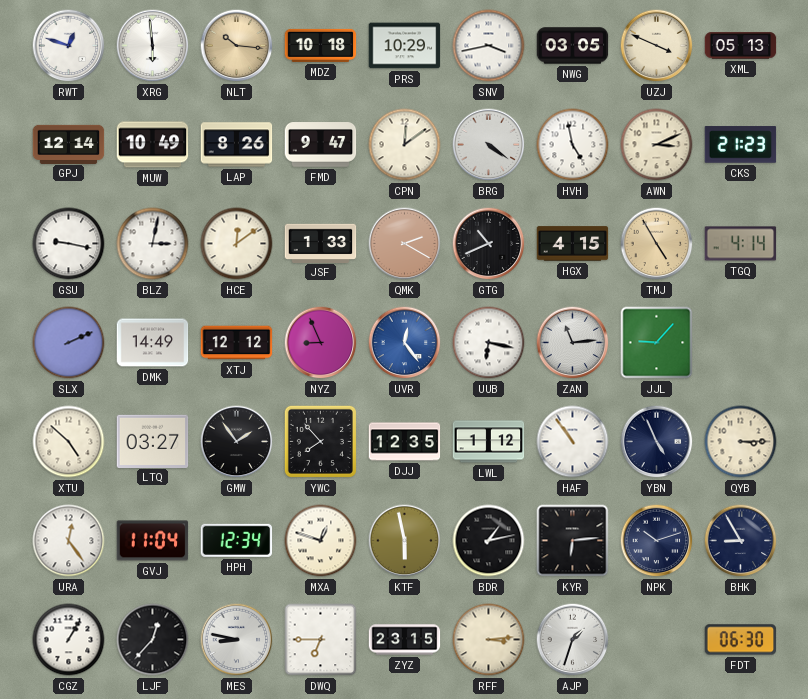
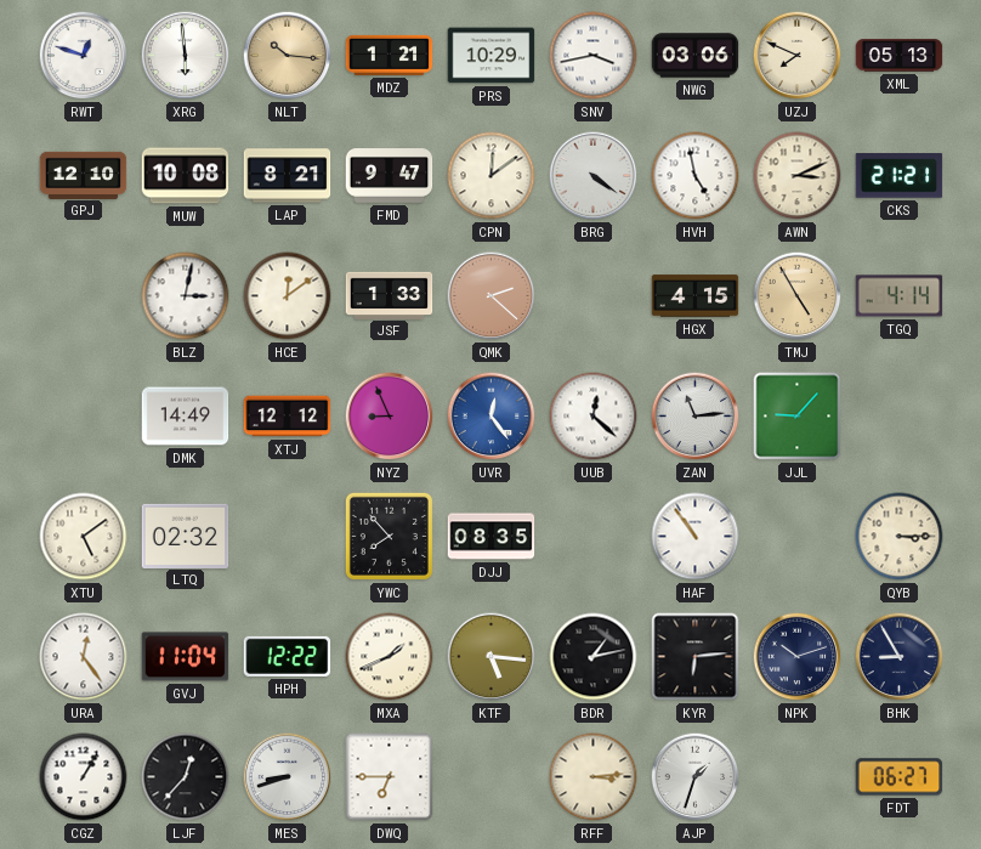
MDZ: 10:18 -> 1:21 (390, 55)
NWG: 03:05 -> 03:06 (696, 56)
UZJ: 3:49 -> 7:49 (798, 56)
GPJ: 12:14 -> 12:10 (84, 175)
MUW: 10:49 -> 10:08 (186, 176)
LAP: 8:26 -> 8:21 (288, 176)
CKS: 21:23 -> 21:21 (900, 176)
GSU: 9:17 -> none (69, 244)
QMK: 2:20 -> 2:22 (492, 296)
GTG: 10:41 -> none (489, 244)
SLX: 2:11 -> none (69, 343)
UUB: 6:17 -> 12:22 (594, 417)
XTU: 4:52 -> 5:09 (84, 537)
LTQ: 03:27 -> 02:32 (186, 536)
GMW: 1:54 -> none (237, 442)
DJJ: 12:35 -> 08:35 (492, 537)
LWL: 1:12 -> none (489, 442)
YBN: 4:56 -> none (657, 442)
HPH: 12:34 -> 12:22 (288, 656)
MXA: 12:48 -> 1:41 (390, 657)
KTF: 5:58 -> 5:16 (492, 657)
MES: 8:47 -> 8:42 (288, 777)
ZYZ: 23:15 -> none (405, 640)
FDT: 06:30 -> 06:27 (900, 777)
